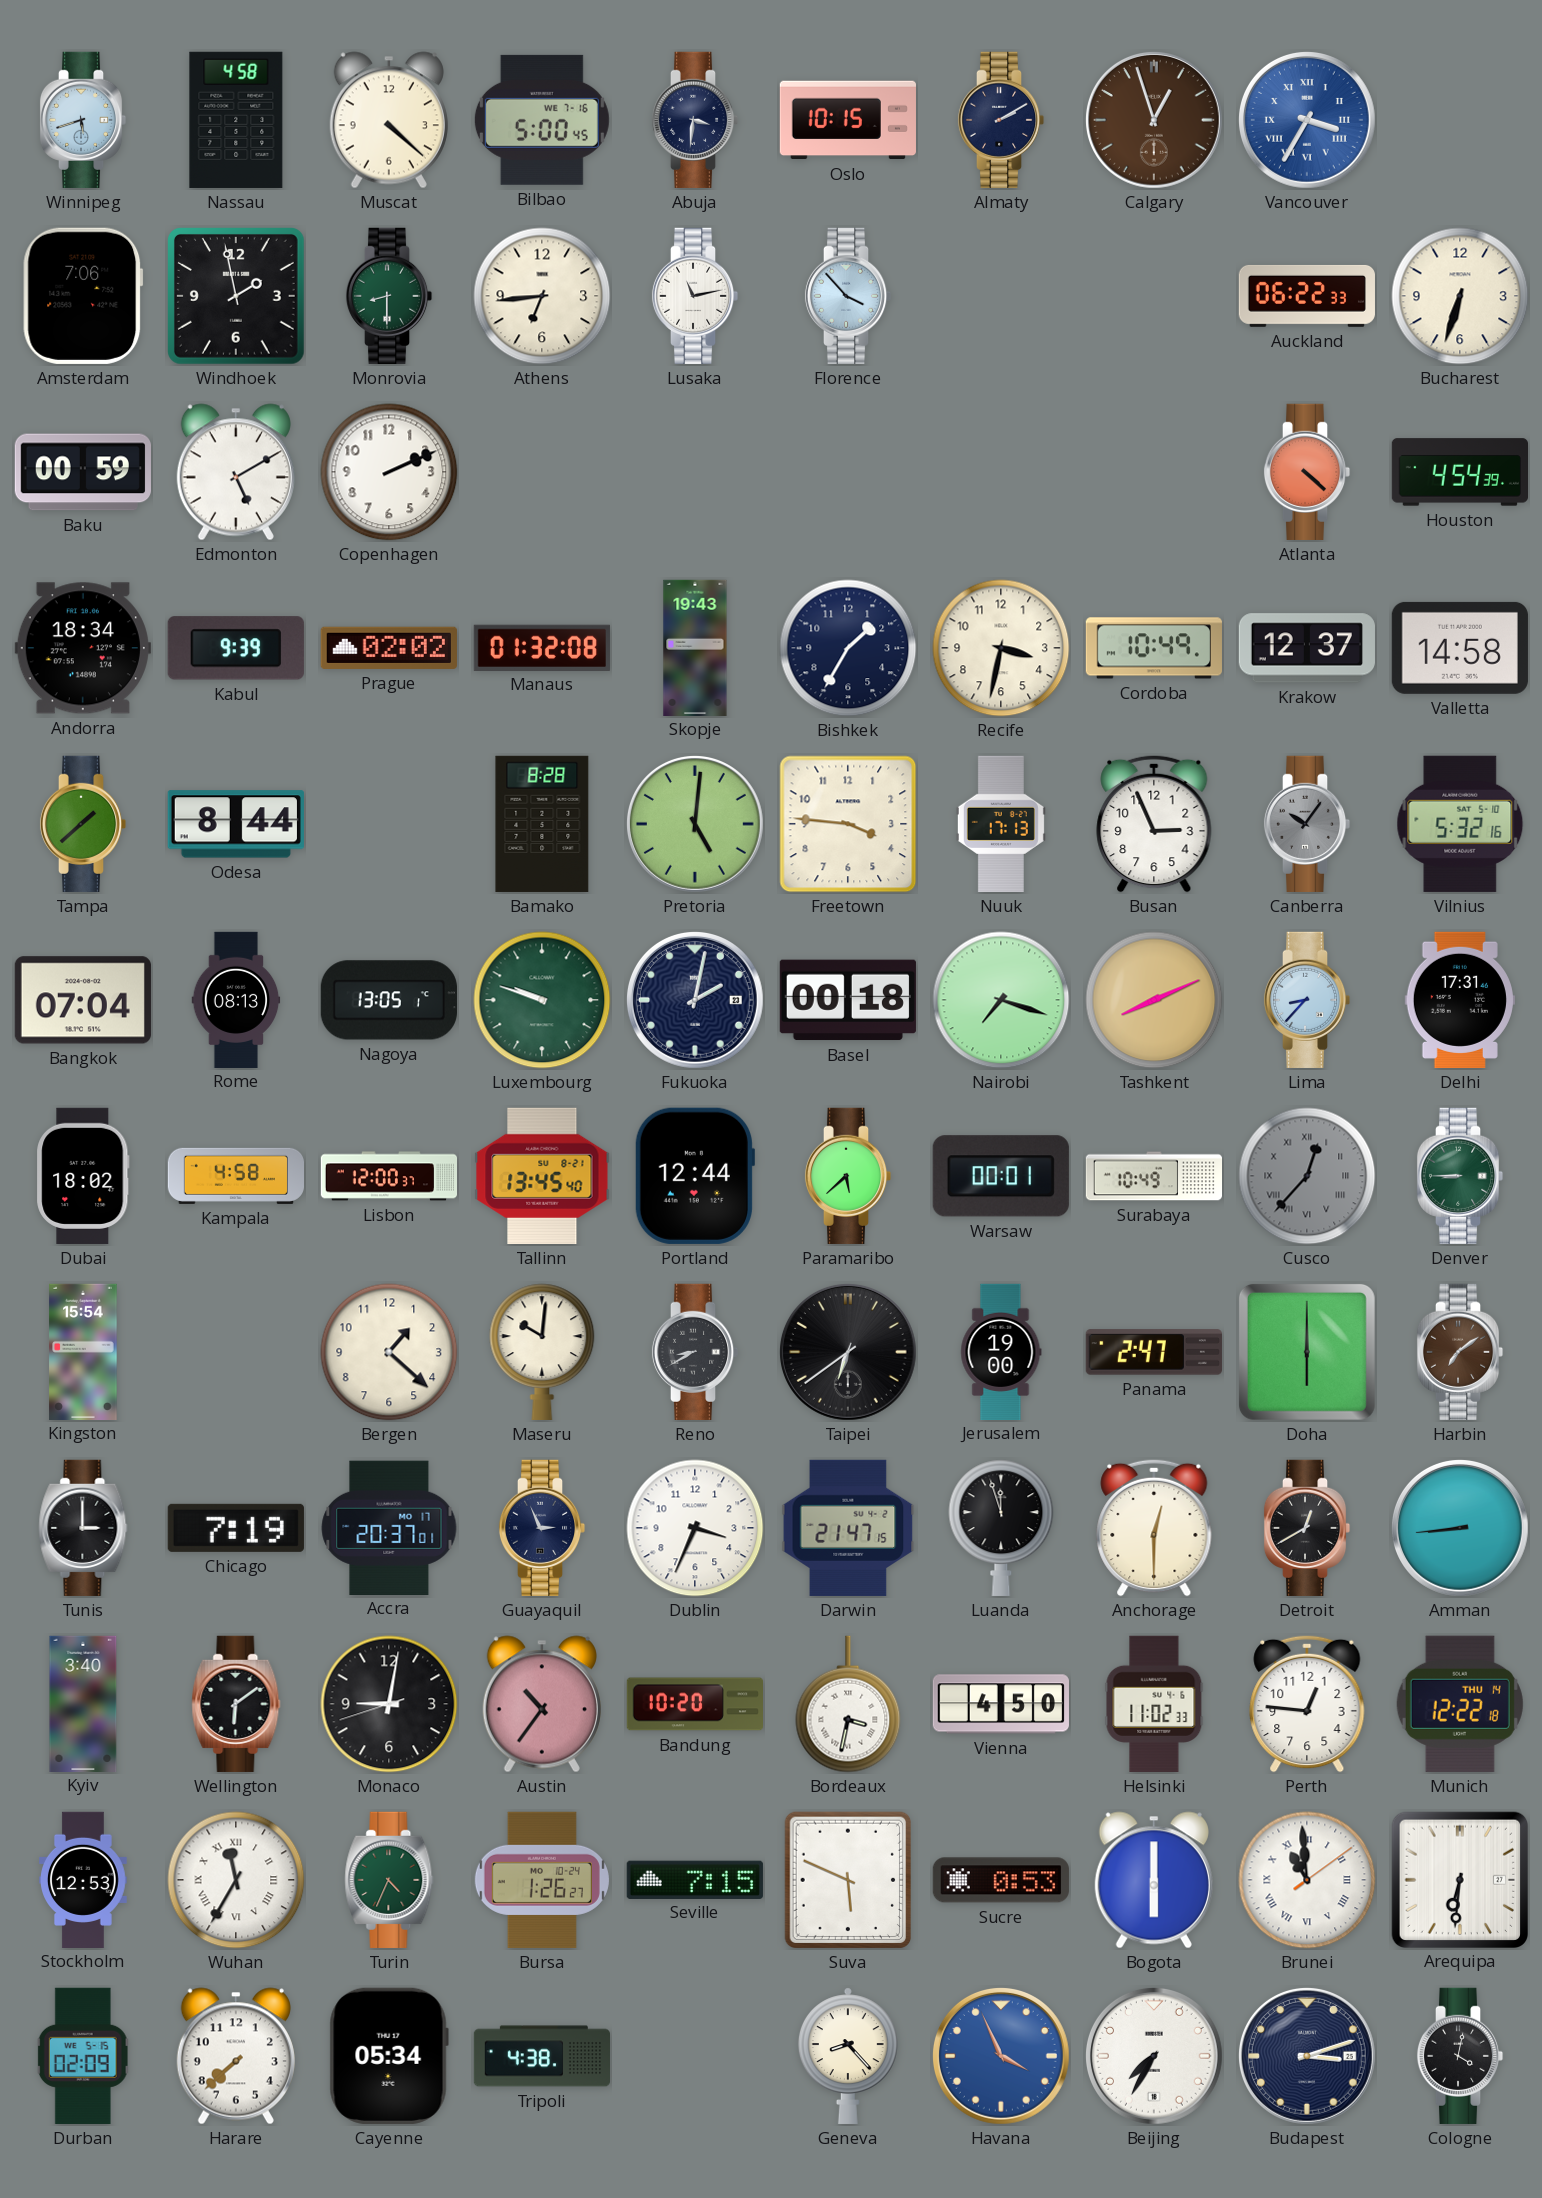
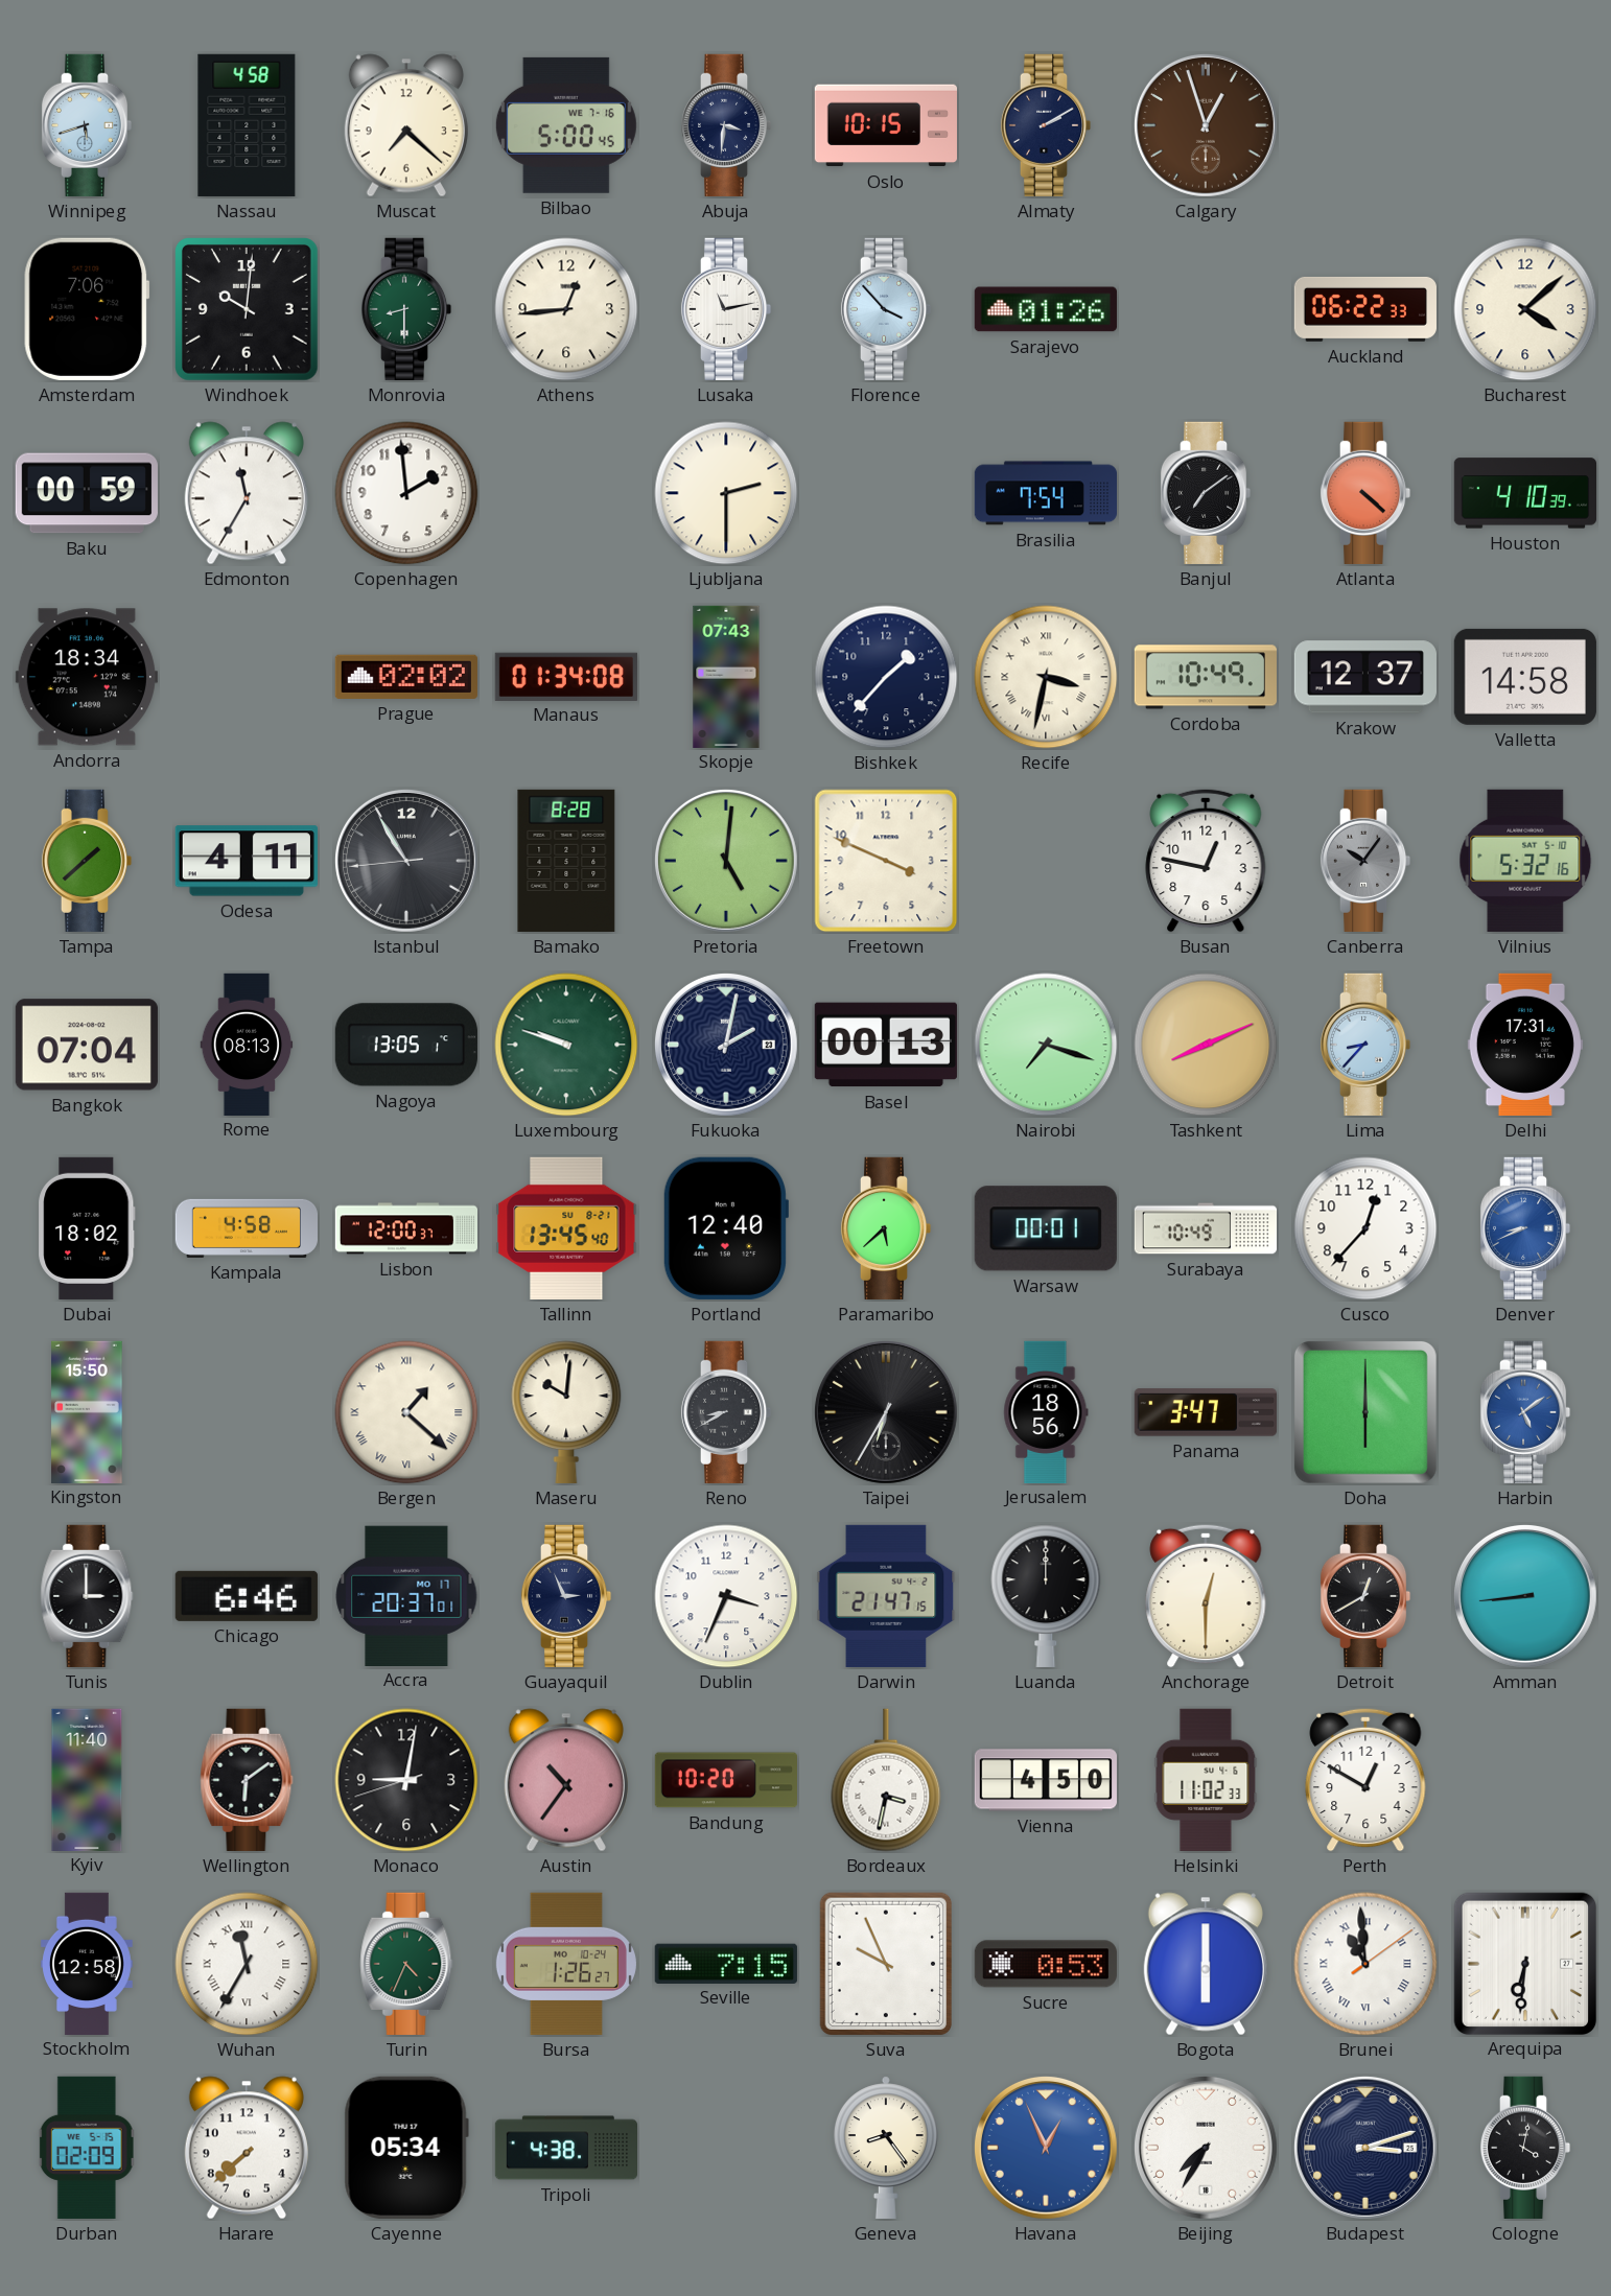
Muscat: 4:22 -> 7:22 (406, 125)
Vancouver: 3:35 -> none (1307, 120)
Windhoek: 1:58 -> 10:01 (247, 309)
Athens: 6:44 -> 12:44 (566, 309)
Sarajevo: none -> 01:26 (1046, 309)
Bucharest: 6:33 -> 4:08 (1525, 309)
Edmonton: 5:10 -> 11:35 (247, 493)
Copenhagen: 2:11 -> 1:59 (406, 493)
Ljubljana: none -> 2:30 (726, 493)
Brasilia: none -> 7:54 (1045, 493)
Banjul: none -> 7:09 (1206, 493)
Houston: 4:54 -> 4:10 (1524, 493)
Kabul: 9:39 -> none (236, 648)
Manaus: 01:32 -> 01:34 (566, 676)
Skopje: 19:43 -> 07:43 (726, 676)
Bishkek: 1:35 -> 1:37 (886, 677)
Recife numerals: Arabic -> Roman (1046, 677)
Odesa: 8:44 -> 4:11 (247, 861)
Istanbul: none -> 10:54 (406, 861)
Freetown: 3:46 -> 3:49 (886, 861)
Nuuk: 17:13 -> none (1001, 824)
Busan: 2:56 -> 12:47 (1206, 861)
Basel: 00:18 -> 00:13 (886, 1045)
Portland: 12:44 -> 12:40 (725, 1228)
Cusco dial: grey -> white (1365, 1228)
Cusco numerals: Roman -> Arabic (1365, 1228)
Denver: 8:45 -> 8:41 (1525, 1228)
Denver dial: green -> blue (1525, 1228)
Kingston: 15:54 -> 15:50 (87, 1411)
Bergen numerals: Arabic -> Roman (406, 1412)
Taipei: 6:39 -> 6:35 (886, 1412)
Jerusalem: 19:00 -> 18:56 (1046, 1411)
Panama: 2:47 -> 3:47 (1206, 1412)
Harbin: 7:09 -> 5:09 (1525, 1412)
Harbin dial: brown -> blue (1525, 1412)
Chicago: 7:19 -> 6:46 (247, 1596)
Luanda: 11:57 -> 12:00 (1046, 1596)
Kyiv: 3:40 -> 11:40 (87, 1779)
Perth: 12:46 -> 12:50 (1365, 1780)
Munich: 12:22 -> none (1460, 1704)
Stockholm: 12:53 -> 12:58 (88, 1963)
Suva: 5:49 -> 9:56 (885, 1964)
Geneva: 8:23 -> 8:24 (886, 2148)
Havana: 3:56 -> 12:56 (1046, 2148)
